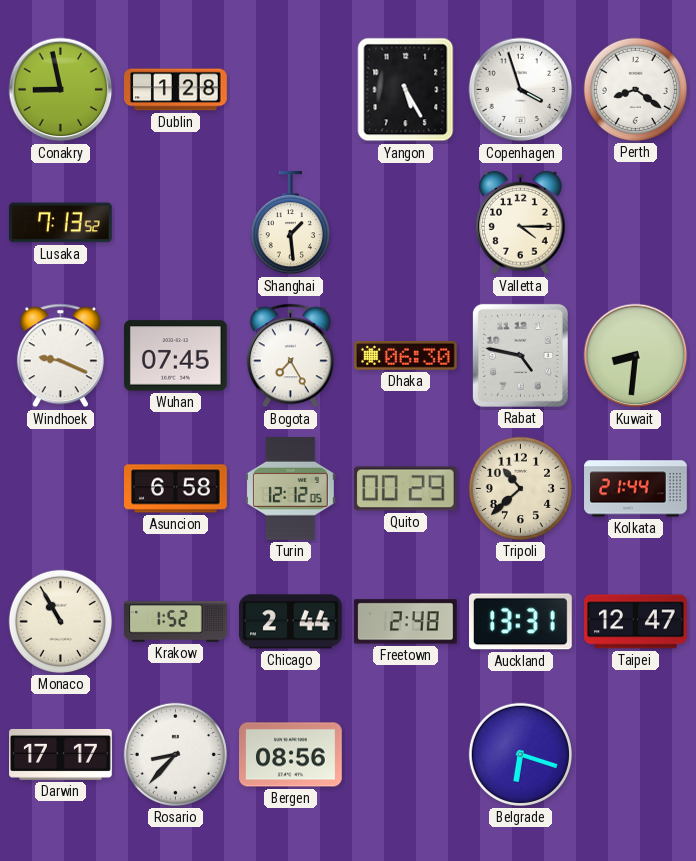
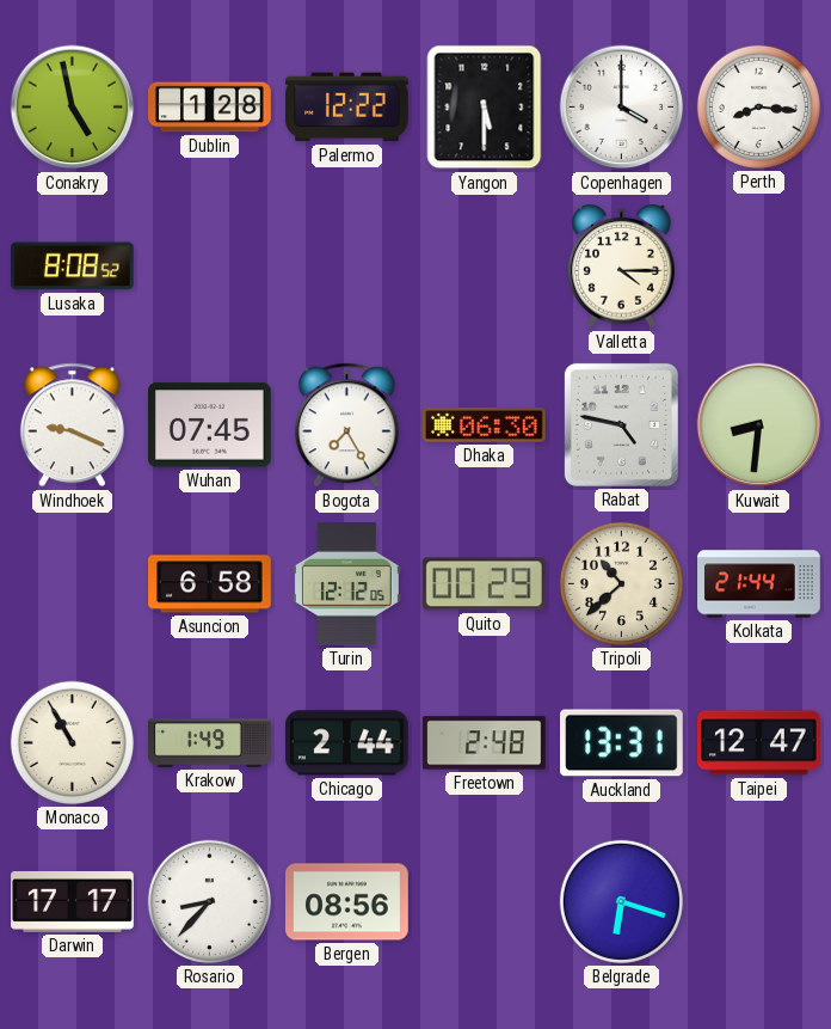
Conakry: 8:58 -> 4:58 (73, 108)
Palermo: none -> 12:22 (347, 108)
Yangon: 5:25 -> 5:30 (485, 108)
Copenhagen: 3:57 -> 4:00 (622, 108)
Perth: 8:21 -> 8:16 (758, 106)
Lusaka: 7:13 -> 8:08 (73, 267)
Shanghai: 1:29 -> none (290, 224)
Krakow: 1:52 -> 1:49 (210, 743)
